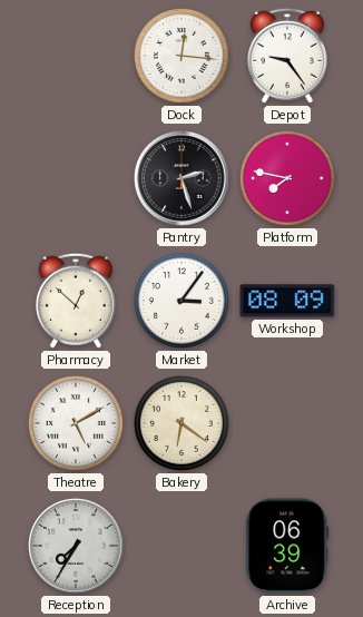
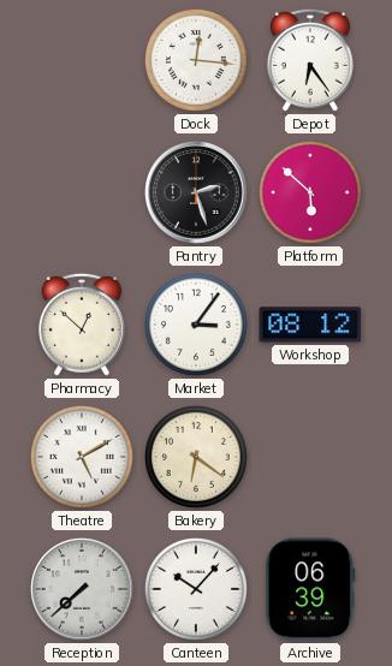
Depot: 9:24 -> 6:24 (310, 60)
Platform: 7:47 -> 5:52 (310, 192)
Workshop: 08:09 -> 08:12 (310, 325)
Reception: 7:35 -> 7:38 (83, 590)
Canteen: none -> 10:07 (196, 589)
